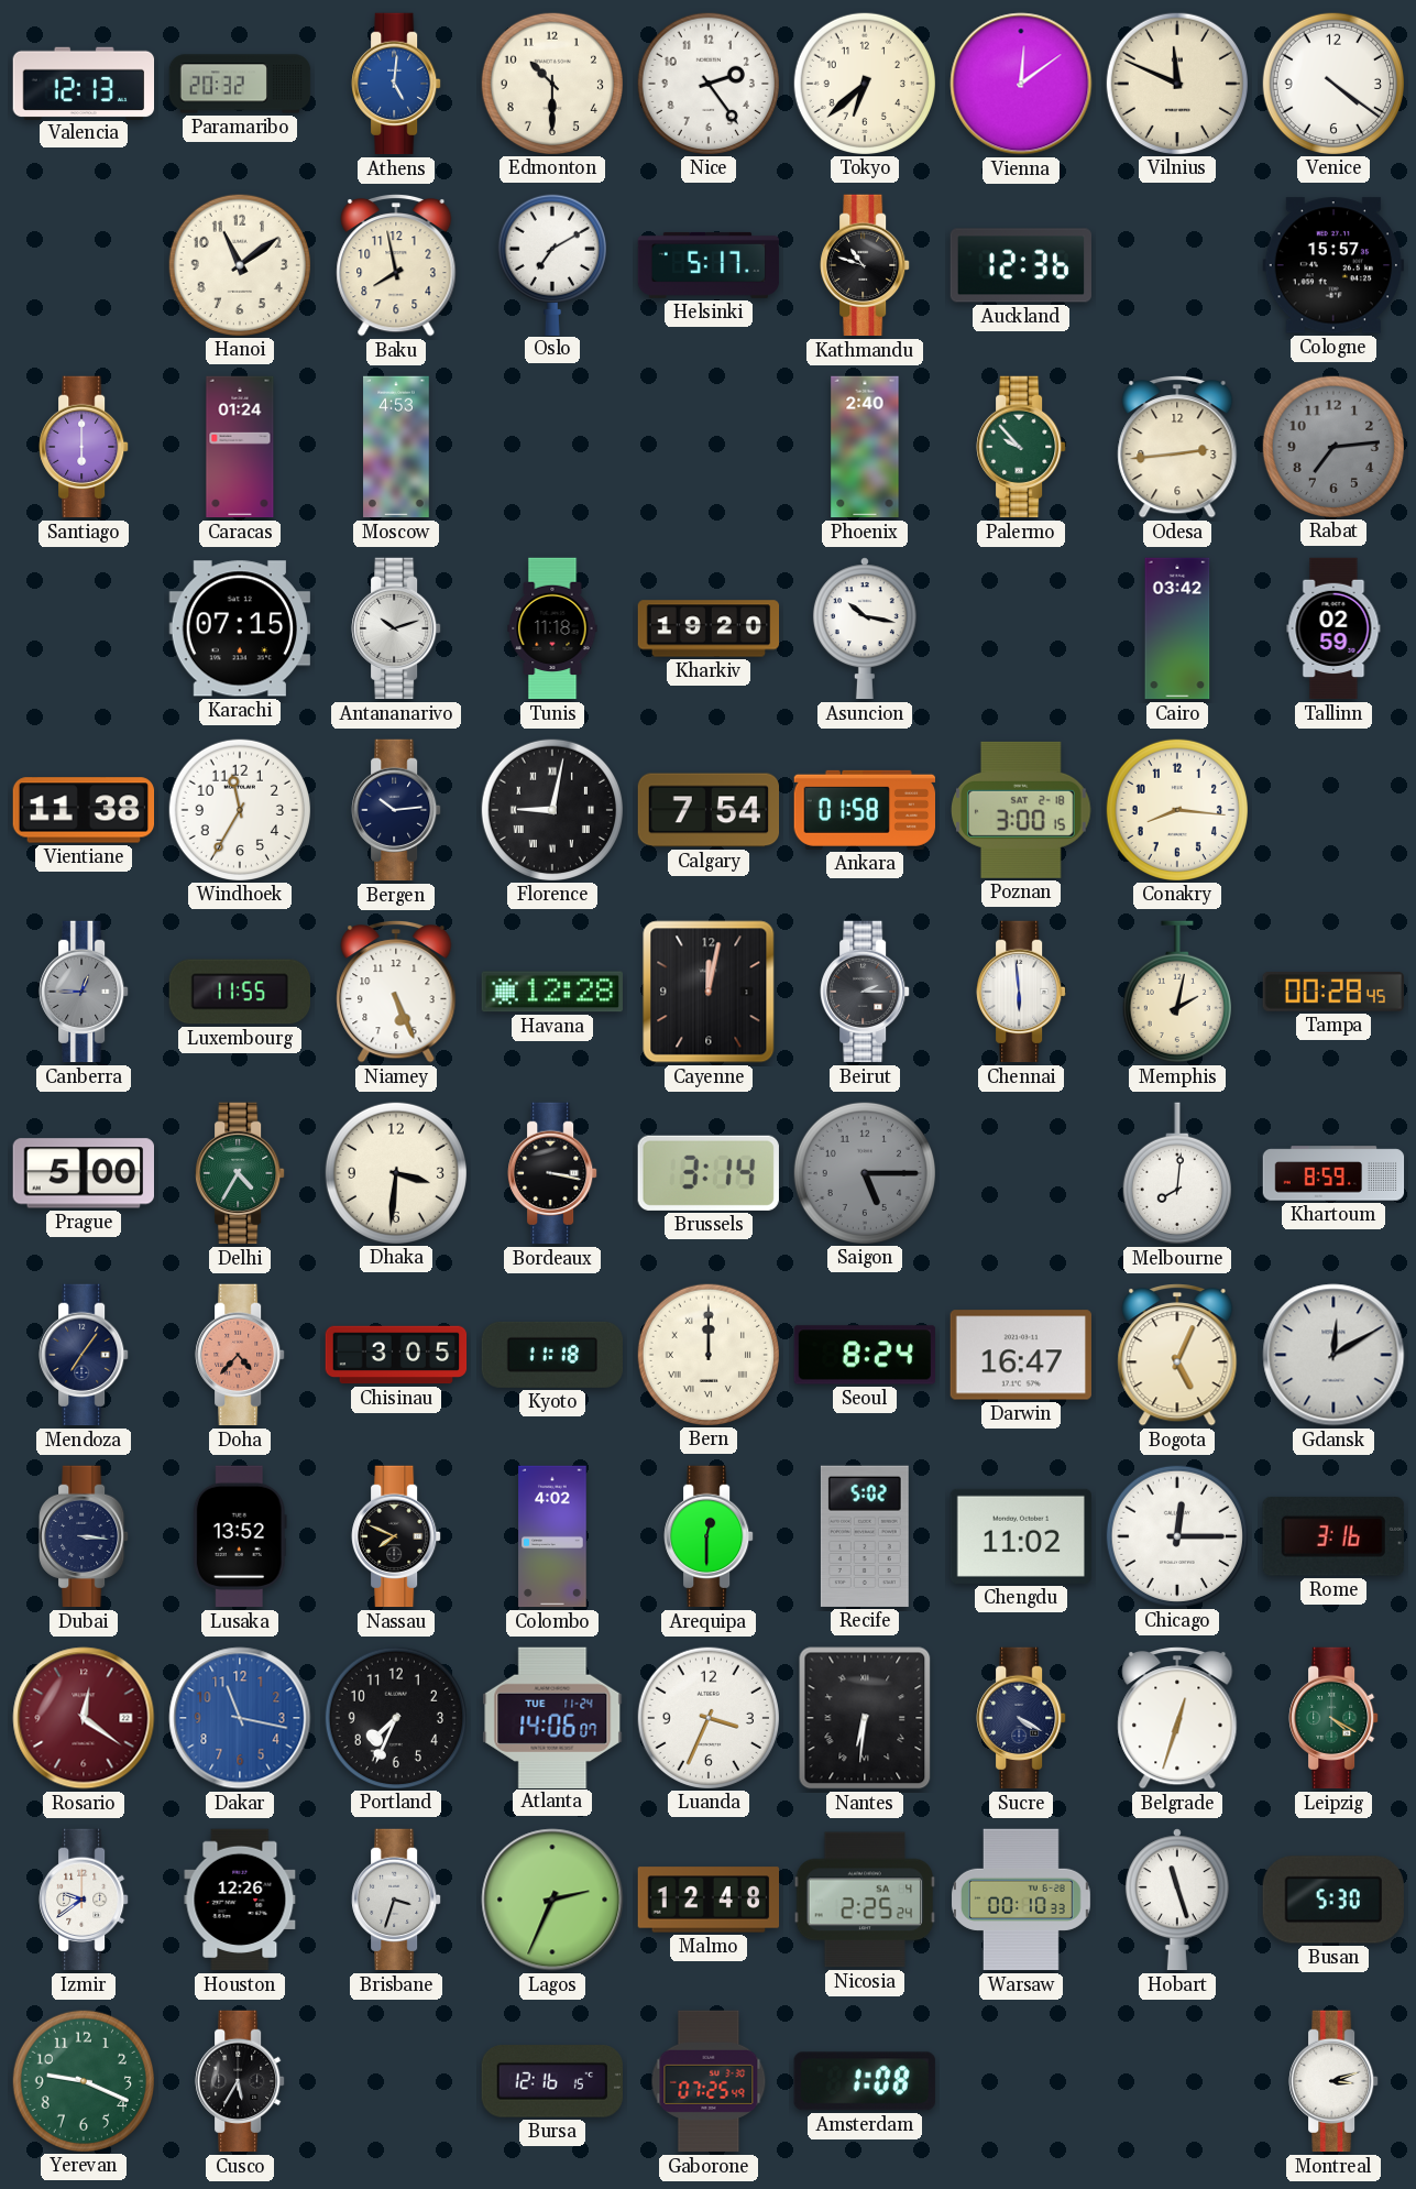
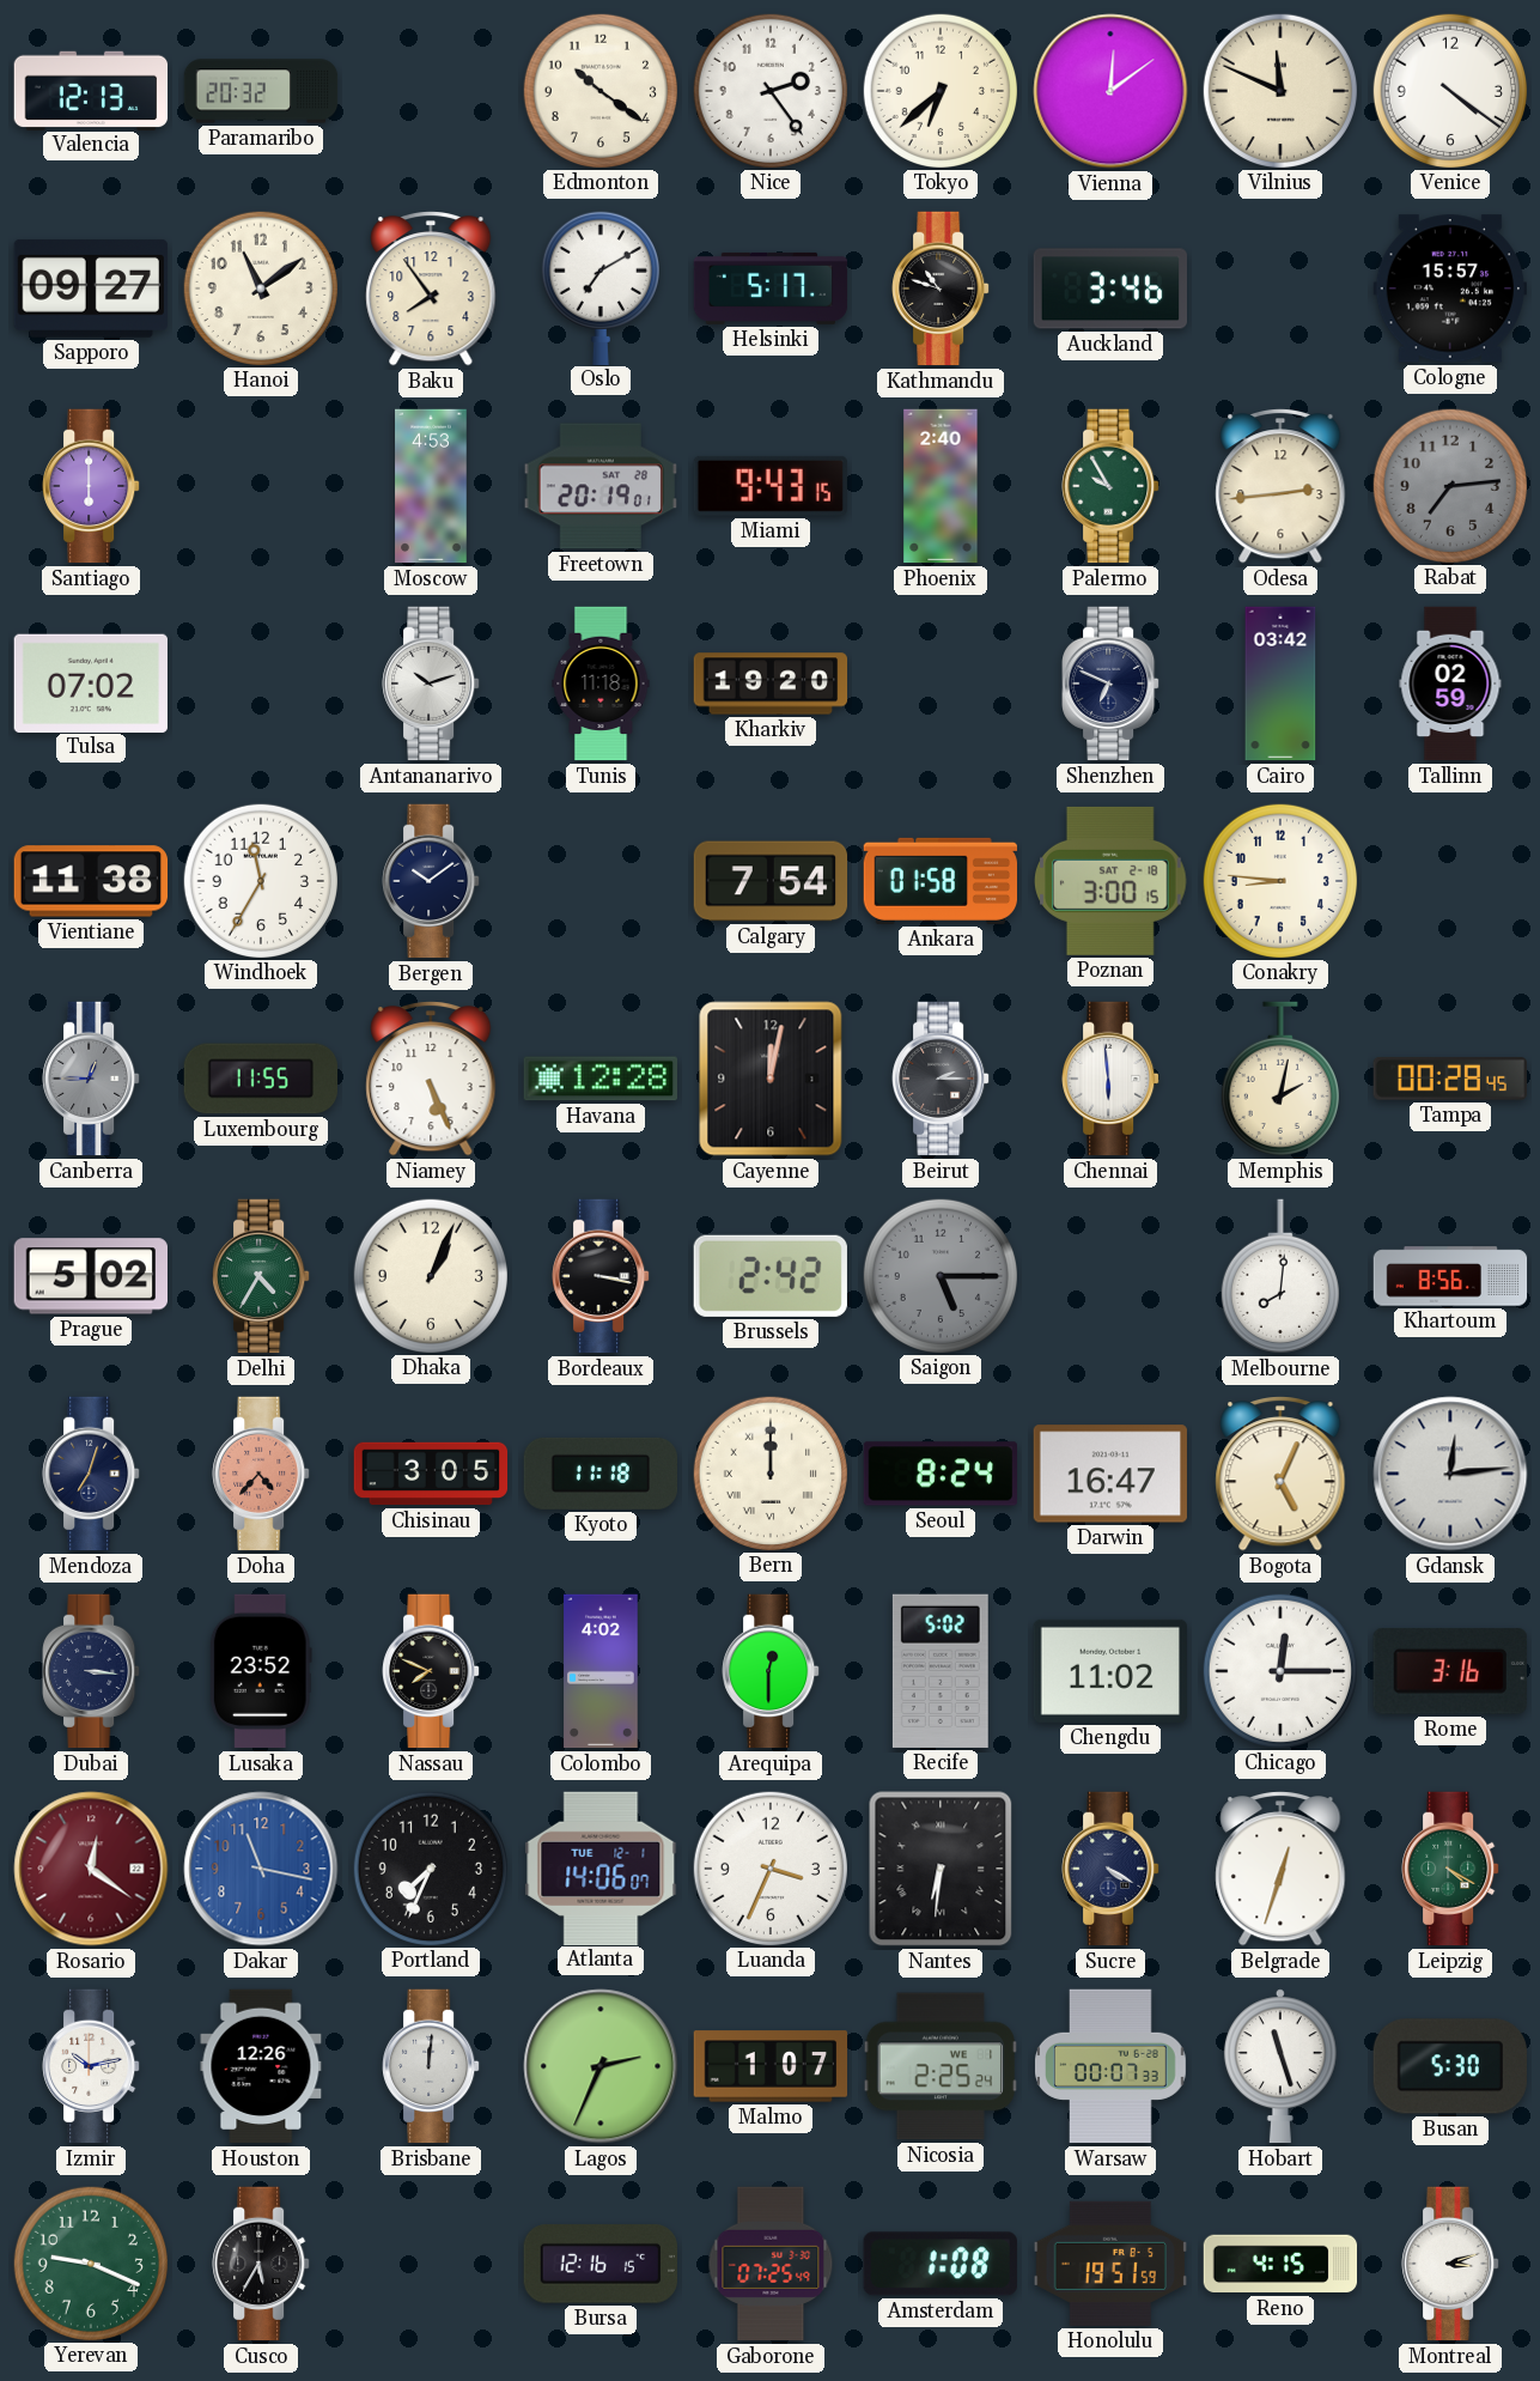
Athens: 5:01 -> none (396, 84)
Edmonton: 10:30 -> 10:21 (599, 90)
Sapporo: none -> 09:27 (91, 288)
Baku: 7:58 -> 7:54 (431, 290)
Auckland: 12:36 -> 3:46 (1109, 288)
Caracas: 01:24 -> none (240, 447)
Freetown: none -> 20:19 (599, 486)
Miami: none -> 9:43 (771, 486)
Palermo: 9:53 -> 9:55 (1110, 486)
Tulsa: none -> 07:02 (91, 682)
Karachi: 07:15 -> none (239, 628)
Asuncion: 10:17 -> none (865, 628)
Shenzhen: none -> 6:49 (1110, 684)
Bergen: 10:14 -> 10:09 (431, 881)
Florence: 9:02 -> none (551, 809)
Conakry: 8:16 -> 8:46 (1279, 880)
Prague: 5:00 -> 5:02 (90, 1276)
Dhaka: 3:31 -> 1:04 (430, 1275)
Brussels: 3:14 -> 2:42 (771, 1276)
Khartoum: 8:59 -> 8:56 (1450, 1276)
Mendoza: 7:06 -> 7:03 (91, 1474)
Gdansk: 12:10 -> 12:14 (1450, 1474)
Lusaka: 13:52 -> 23:52 (261, 1671)
Atlanta date: TUE 11-24 -> TUE 12-1 (601, 1867)
Izmir: 9:39 -> 10:13 (91, 2066)
Brisbane: 3:33 -> 12:01 (431, 2066)
Malmo: 12:48 -> 1:07 (771, 2066)
Nicosia date: SA 4 -> WE 1 (939, 2066)
Warsaw: 00:10 -> 00:07 (1112, 2066)
Honolulu: none -> 19:51 (1109, 2264)
Reno: none -> 4:15 (1280, 2264)
